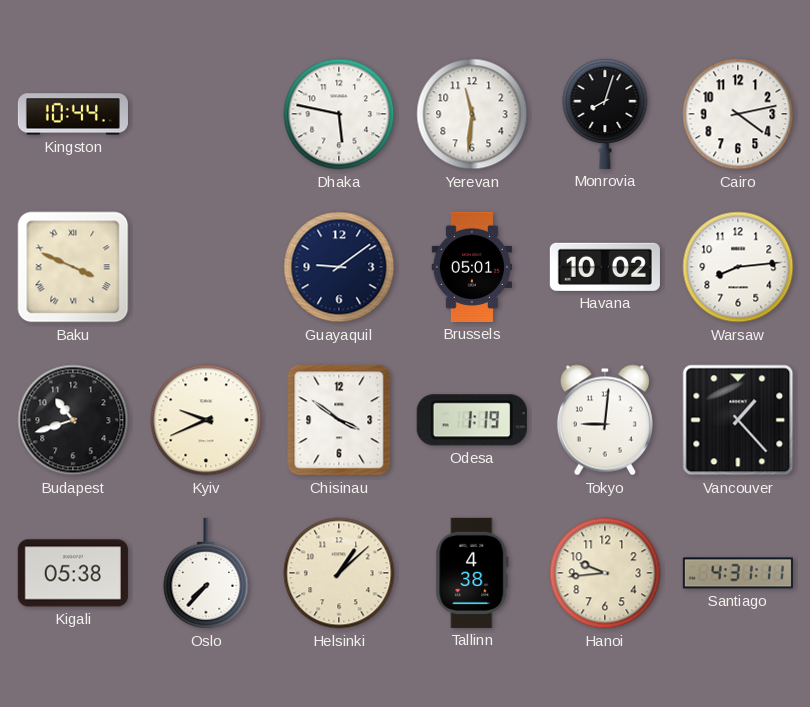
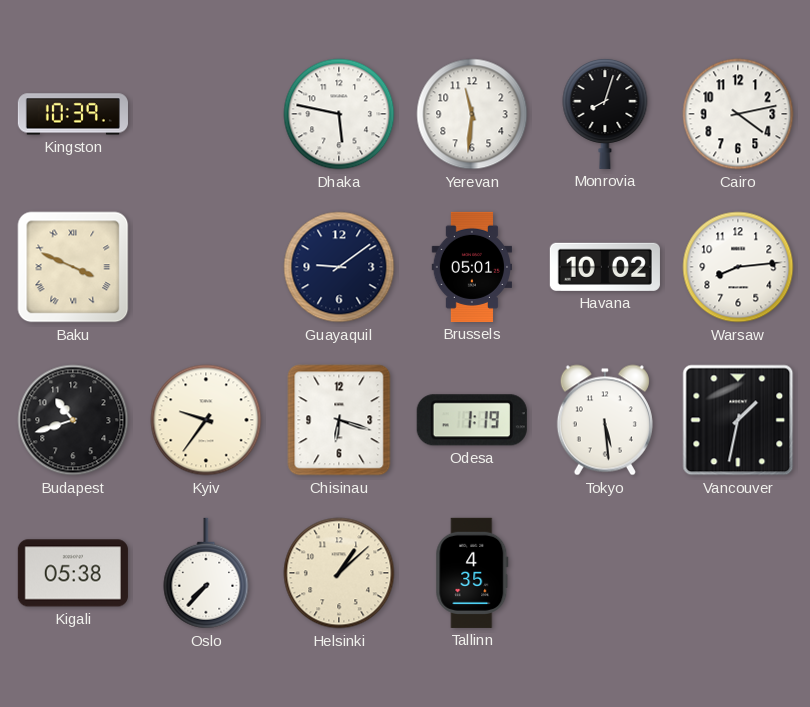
Kingston: 10:44 -> 10:39 (73, 114)
Kyiv: 9:41 -> 9:36 (206, 420)
Chisinau: 3:51 -> 6:18 (339, 420)
Tokyo: 9:01 -> 5:29 (605, 420)
Vancouver: 1:23 -> 1:32 (738, 420)
Tallinn: 4:38 -> 4:35 (472, 573)
Hanoi: 9:44 -> none (605, 573)
Santiago: 4:31 -> none (738, 573)
